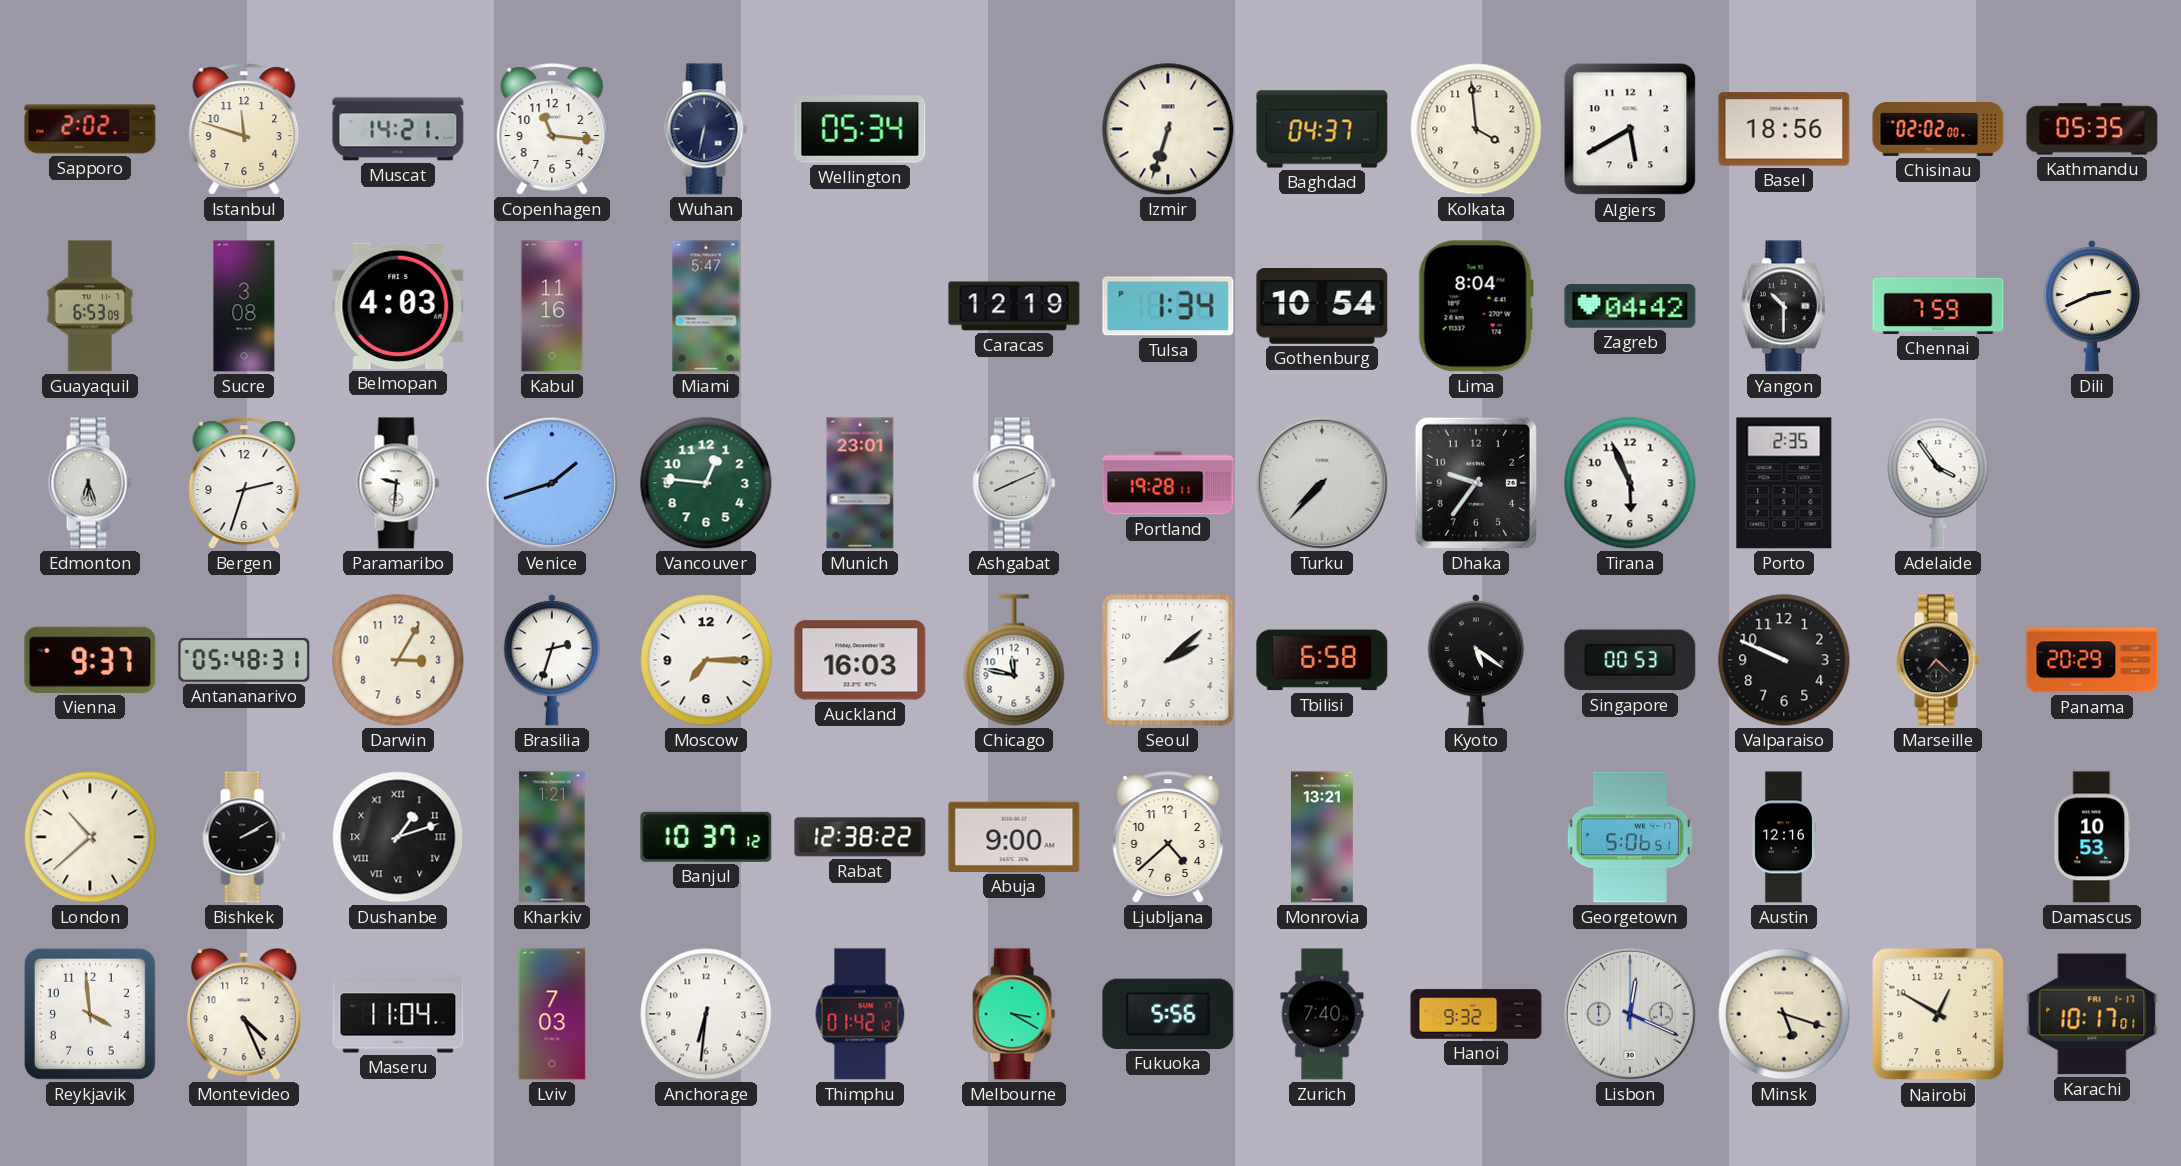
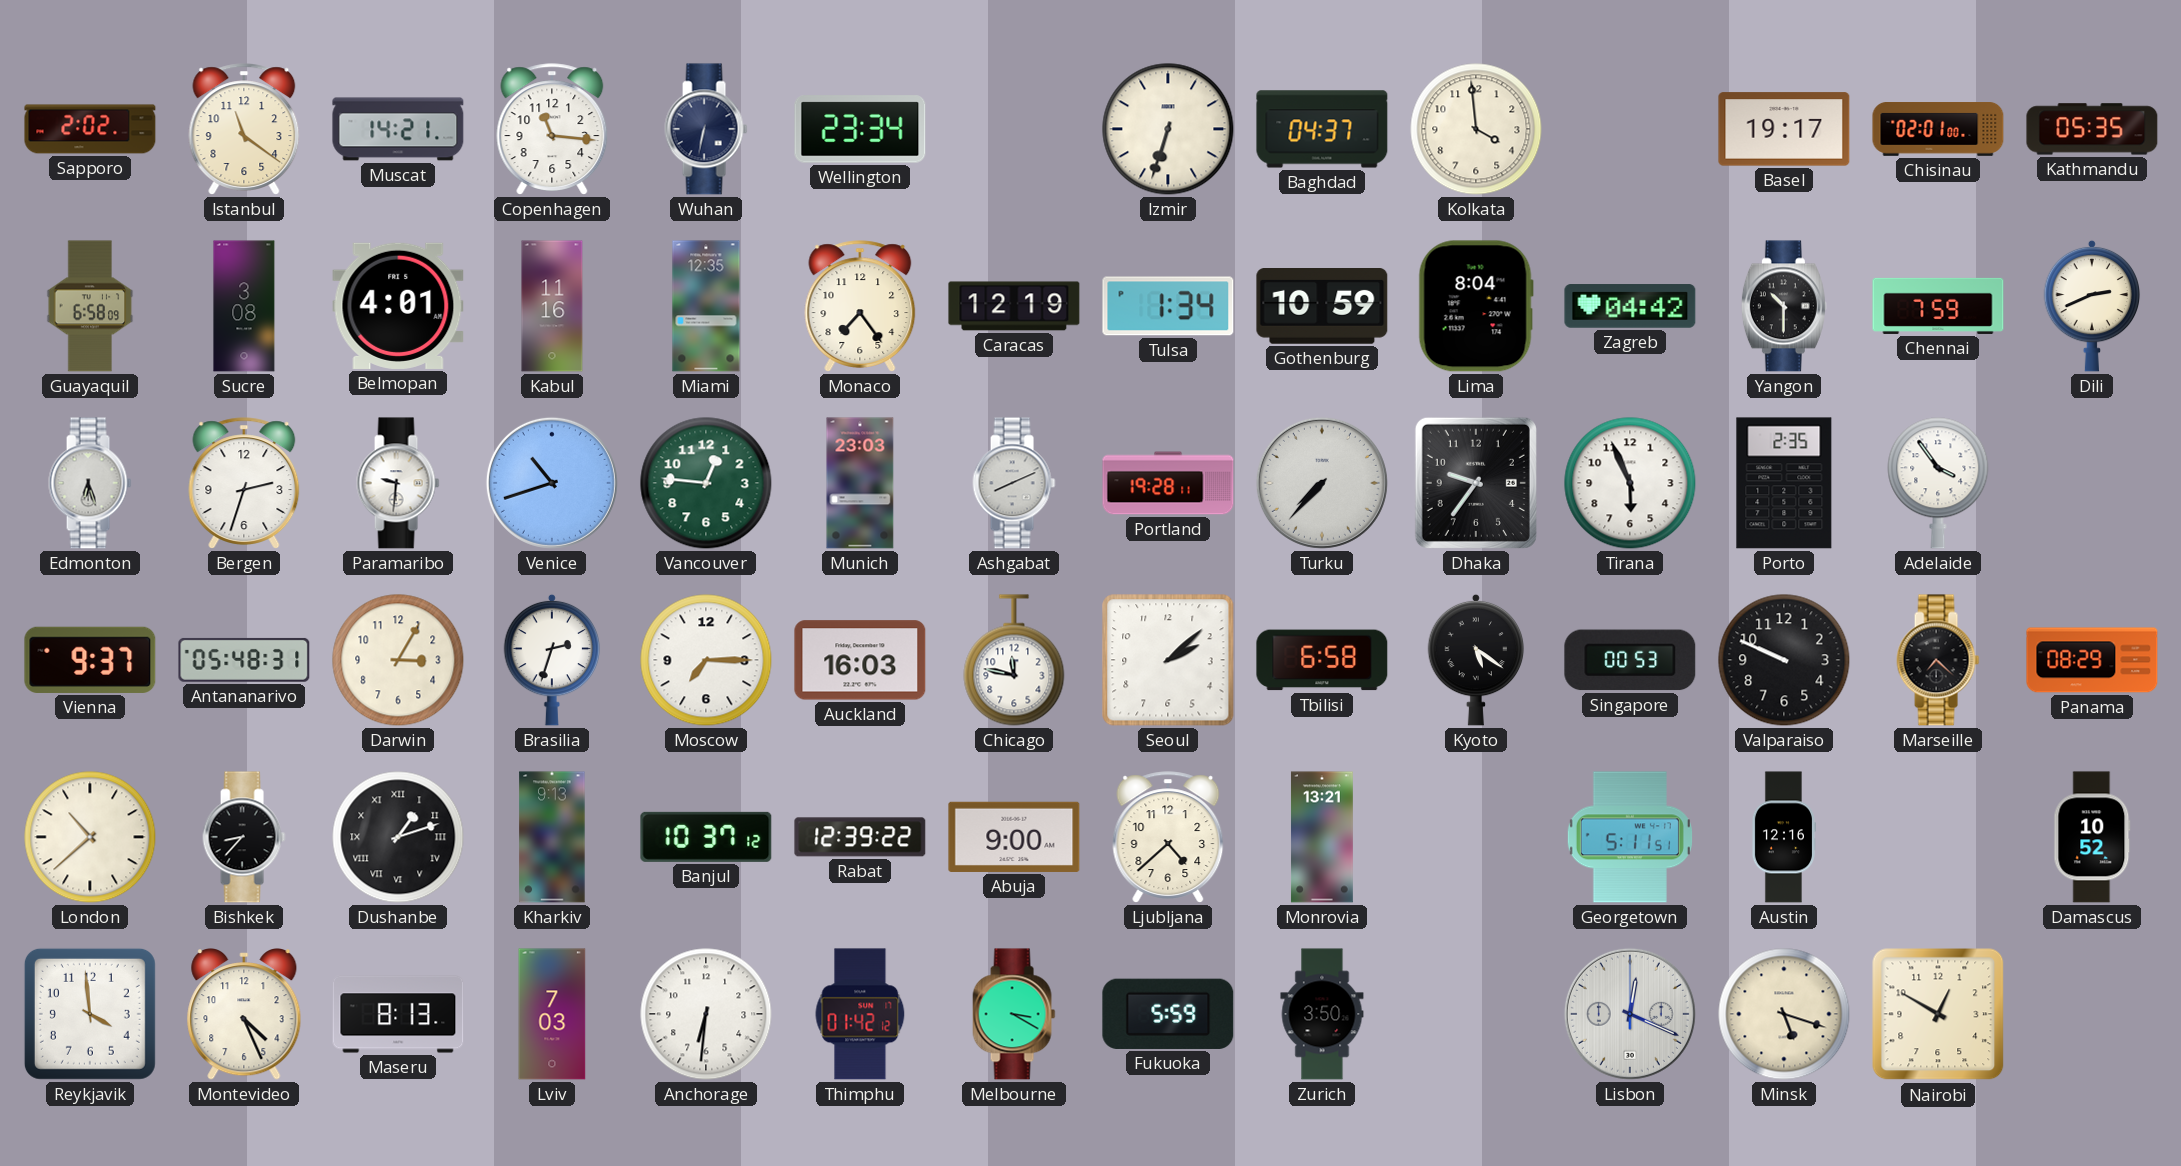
Istanbul: 11:48 -> 11:21 (244, 129)
Wellington: 05:34 -> 23:34 (860, 129)
Algiers: 5:40 -> none (1630, 129)
Basel: 18:56 -> 19:17 (1784, 129)
Chisinau: 02:02 -> 02:01 (1938, 130)
Guayaquil: 6:53 -> 6:58 (90, 306)
Belmopan: 4:03 -> 4:01 (398, 306)
Miami: 5:47 -> 12:35 (706, 306)
Monaco: none -> 7:24 (860, 306)
Gothenburg: 10:54 -> 10:59 (1322, 307)
Venice: 1:42 -> 10:42 (552, 483)
Munich: 23:01 -> 23:03 (860, 483)
Panama: 20:29 -> 08:29 (2092, 660)
Bishkek: 2:10 -> 8:37 (244, 837)
Kharkiv: 1:21 -> 9:13 (552, 837)
Rabat: 12:38 -> 12:39 (860, 837)
Georgetown: 5:06 -> 5:11 (1630, 837)
Damascus: 10:53 -> 10:52 (2092, 837)
Maseru: 11:04 -> 8:13 (398, 1014)
Fukuoka: 5:56 -> 5:59 (1168, 1014)
Zurich: 7:40 -> 3:50 (1322, 1014)
Hanoi: 9:32 -> none (1476, 1014)
Karachi: 10:17 -> none (2092, 1014)
